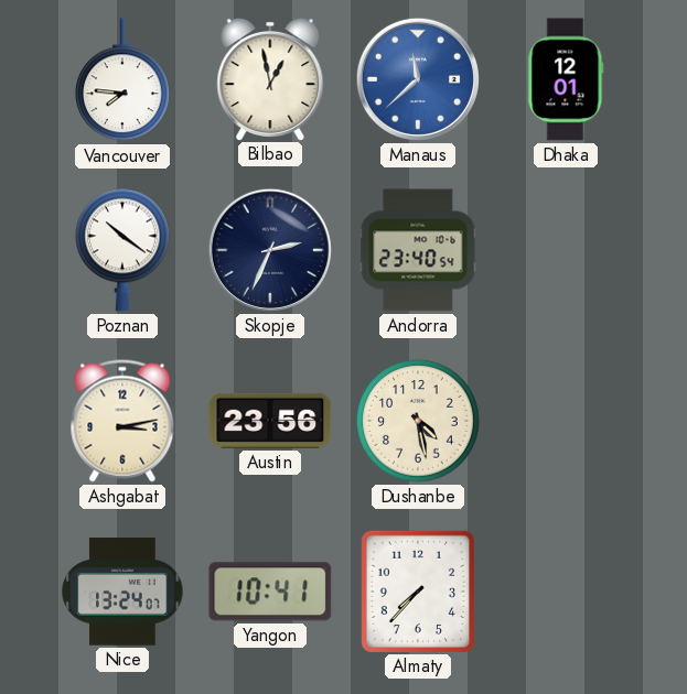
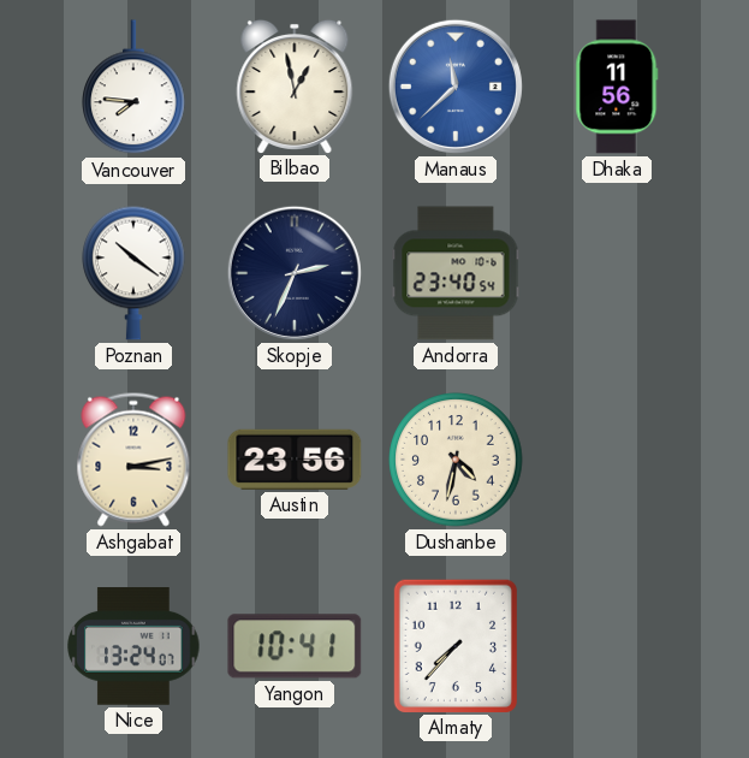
Dhaka: 12:01 -> 11:56 (617, 87)
Dushanbe: 4:28 -> 4:32 (456, 460)
